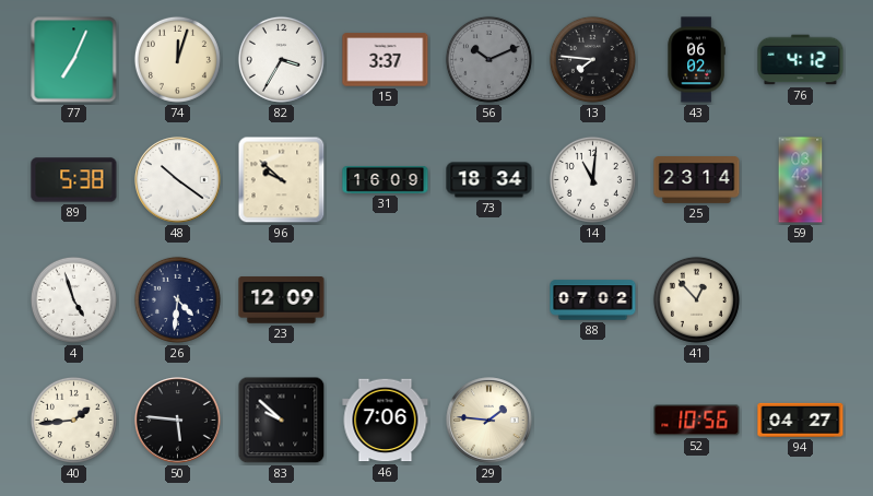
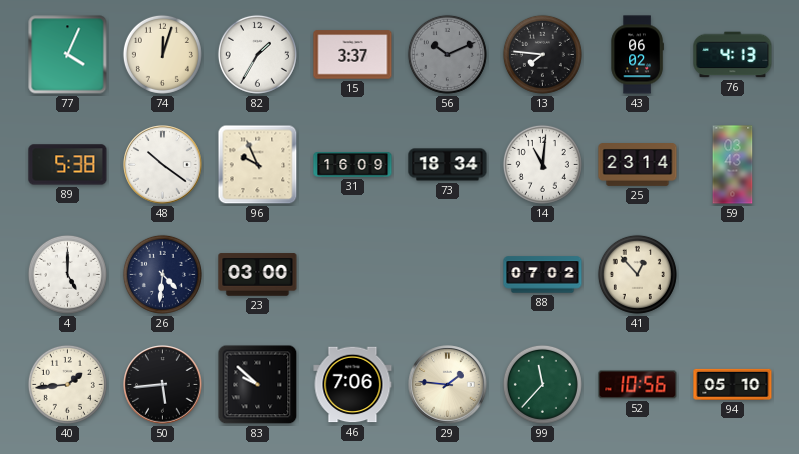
77: 7:04 -> 4:04 (68, 55)
82: 3:35 -> 1:35 (257, 54)
76: 4:12 -> 4:13 (733, 55)
96: 9:52 -> 9:56 (258, 165)
4: 4:57 -> 5:00 (67, 274)
23: 12:09 -> 03:00 (258, 275)
50: 5:46 -> 5:44 (163, 385)
99: none -> 11:37 (542, 384)
94: 04:27 -> 05:10 (733, 384)
